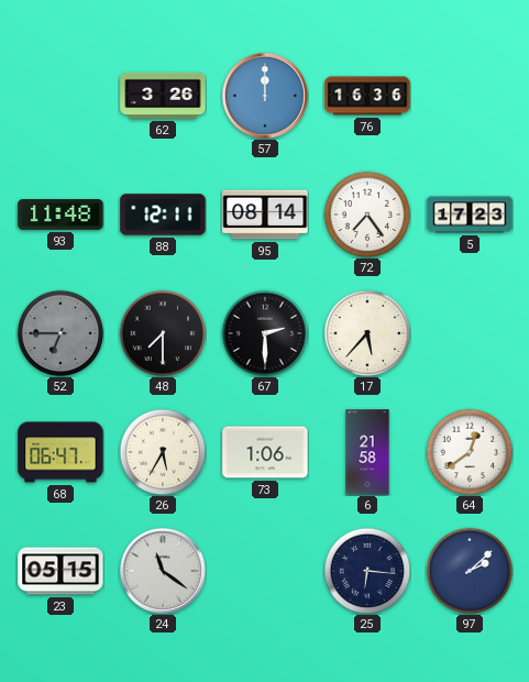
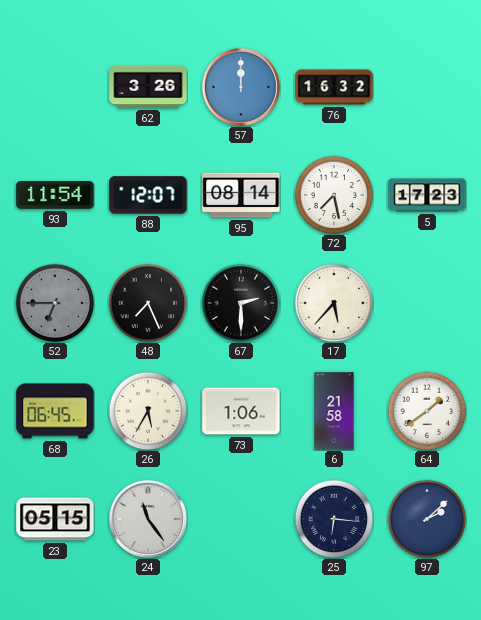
76: 16:36 -> 16:32 (334, 87)
93: 11:48 -> 11:54 (55, 196)
88: 12:11 -> 12:07 (148, 195)
72: 7:24 -> 7:28 (334, 195)
48: 7:30 -> 7:26 (148, 303)
68: 06:47 -> 06:45 (55, 411)
64: 12:39 -> 1:39 (427, 411)
24: 11:21 -> 11:24 (148, 519)
